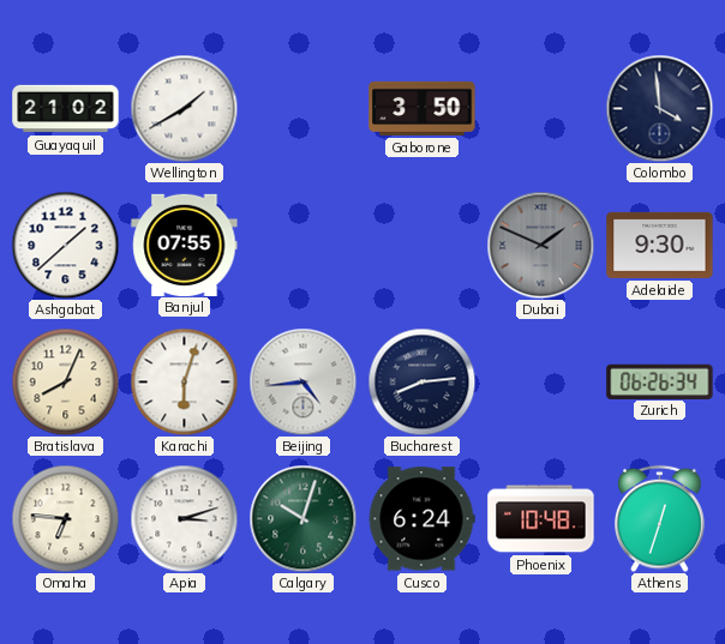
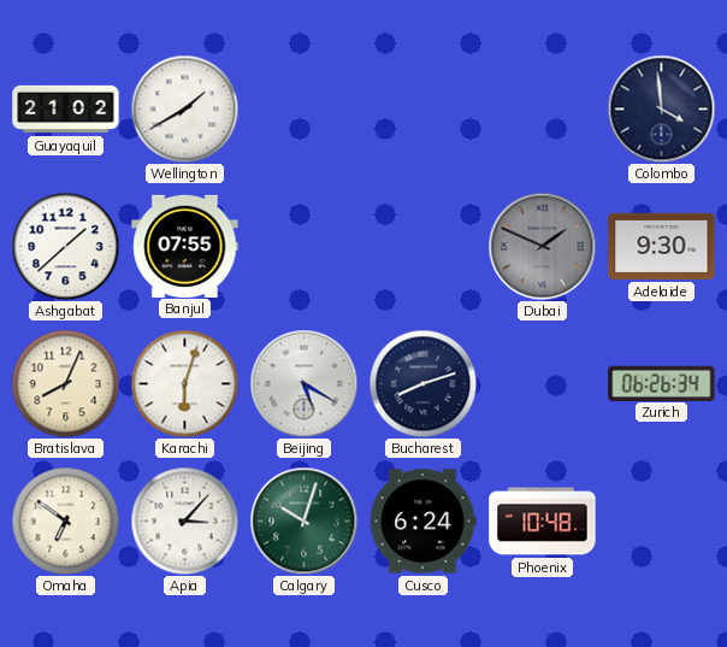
Gaborone: 3:50 -> none (423, 108)
Beijing: 4:44 -> 5:20 (303, 383)
Bucharest: 8:14 -> 8:12 (422, 383)
Omaha: 6:46 -> 6:51 (65, 520)
Apia: 3:12 -> 3:07 (184, 520)
Athens: 12:33 -> none (660, 518)
